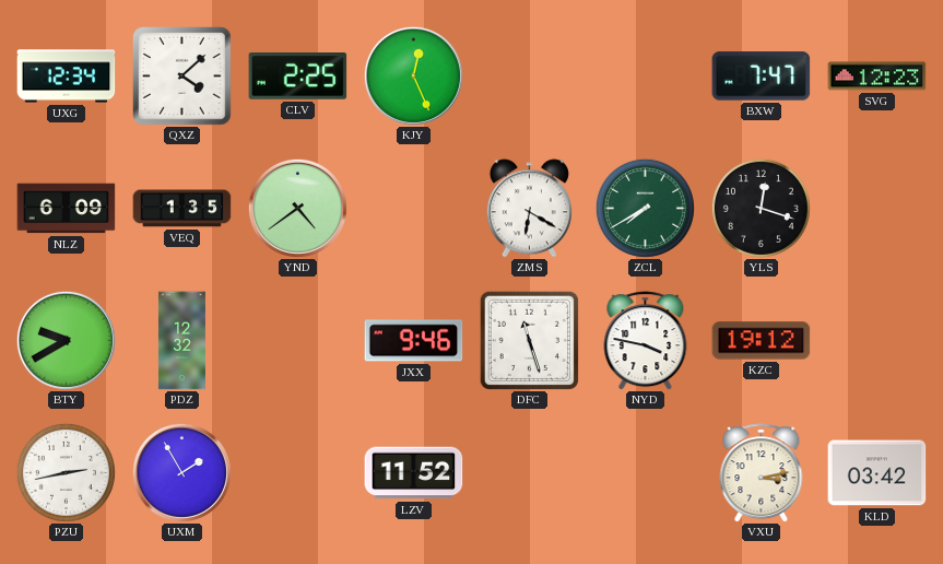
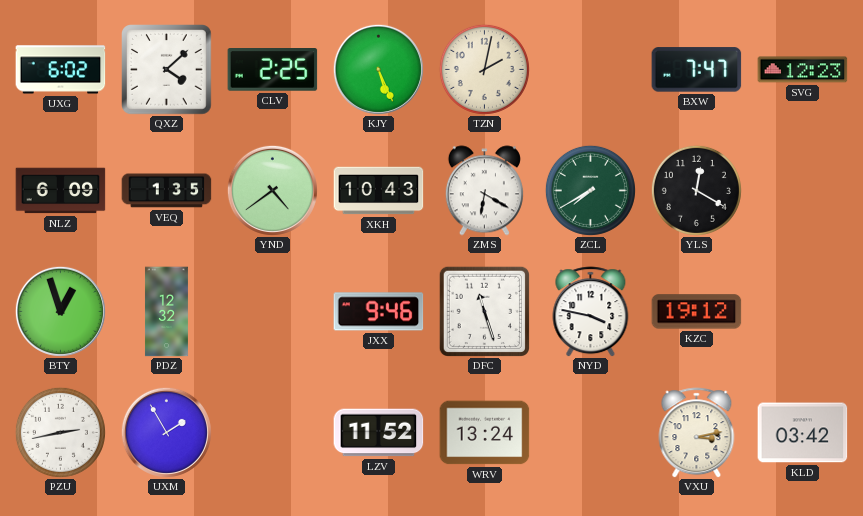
UXG: 12:34 -> 6:02 (61, 70)
KJY: 12:26 -> 5:26 (378, 69)
TZN: none -> 2:02 (484, 69)
XKH: none -> 10:43 (379, 191)
YLS: 12:18 -> 12:20 (696, 190)
BTY: 9:40 -> 12:57 (60, 311)
WRV: none -> 13:24 (485, 433)
